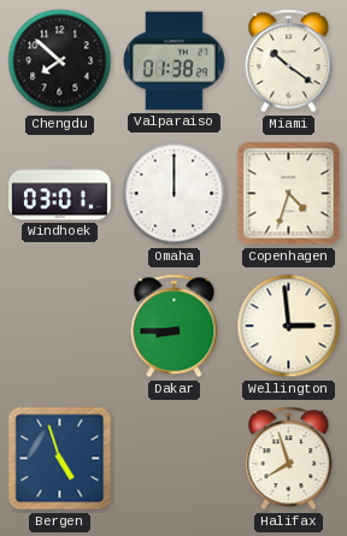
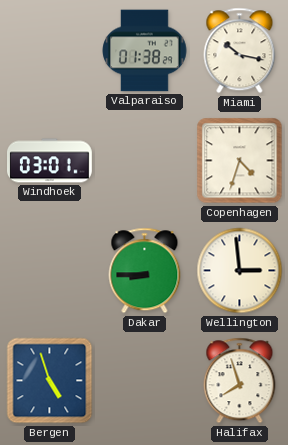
Chengdu: 7:52 -> none (60, 61)
Miami: 10:21 -> 10:17 (240, 51)
Omaha: 12:00 -> none (175, 194)
